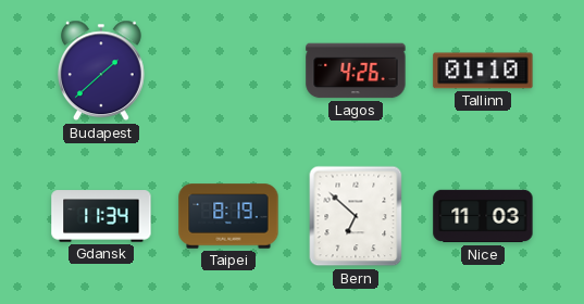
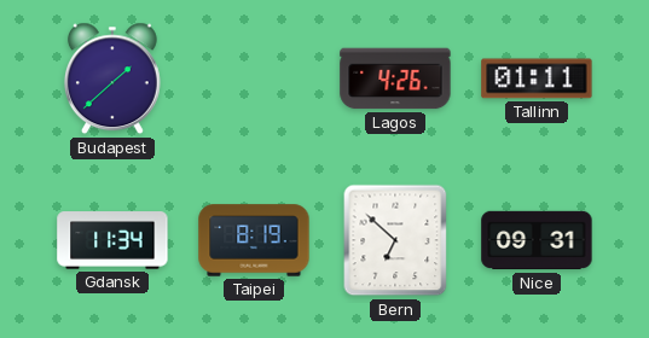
Tallinn: 01:10 -> 01:11 (537, 78)
Nice: 11:03 -> 09:31 (537, 240)
